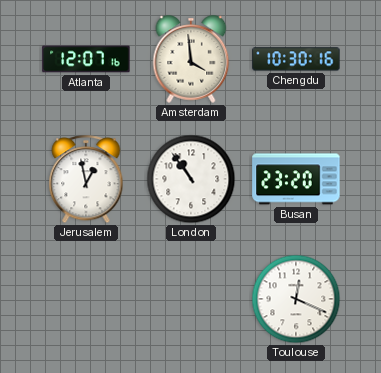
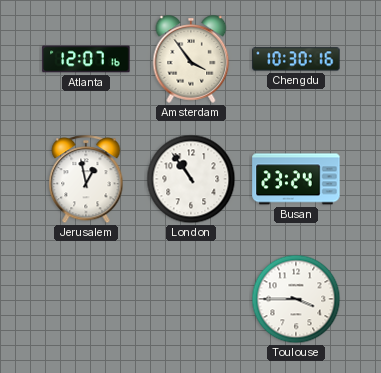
Amsterdam: 3:59 -> 3:54 (191, 59)
Busan: 23:20 -> 23:24 (296, 179)
Toulouse: 12:19 -> 3:45 (296, 299)
